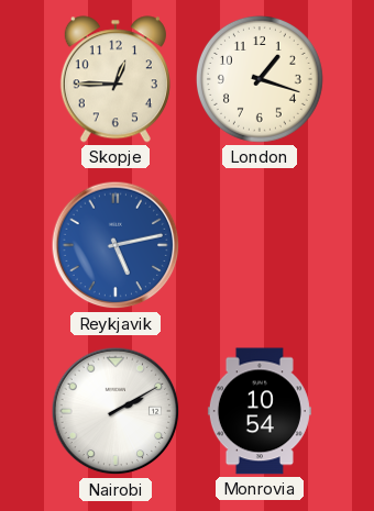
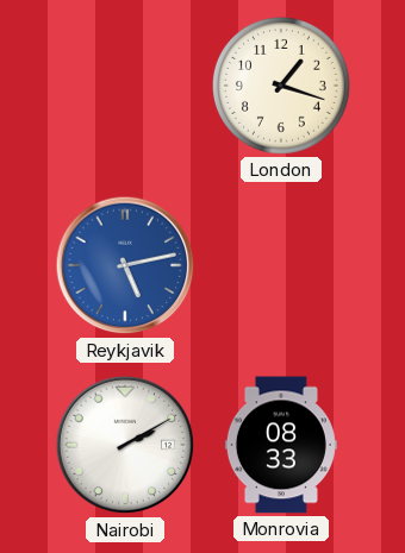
Skopje: 12:45 -> none (116, 79)
Monrovia: 10:54 -> 08:33 (281, 445)
